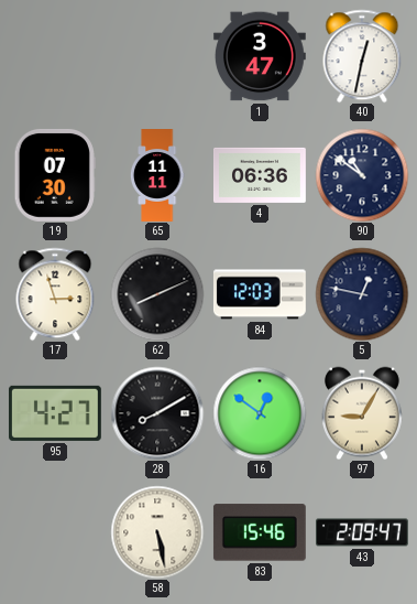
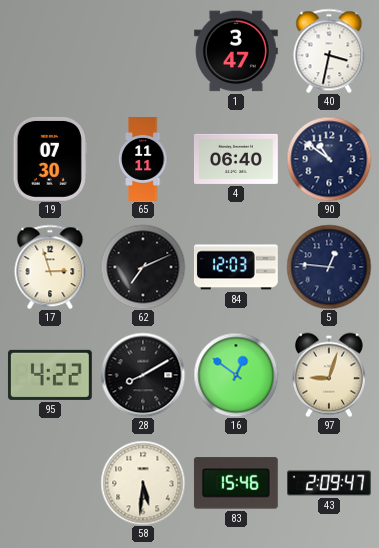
40: 12:32 -> 3:32 (329, 51)
4: 06:36 -> 06:40 (237, 159)
62: 8:11 -> 7:11 (143, 267)
5: 12:47 -> 12:46 (329, 267)
95: 4:27 -> 4:22 (50, 375)
97: 9:05 -> 9:03 (329, 375)
58: 5:28 -> 5:31 (143, 483)
